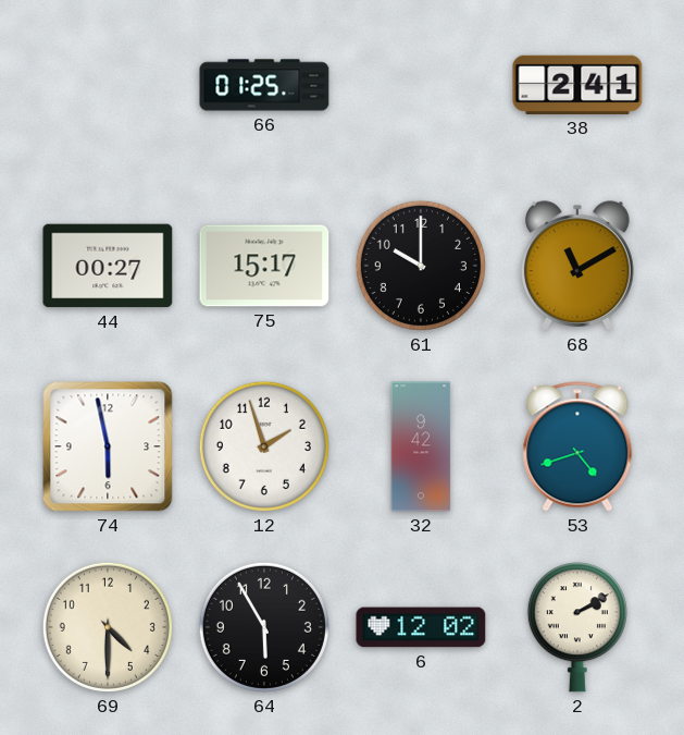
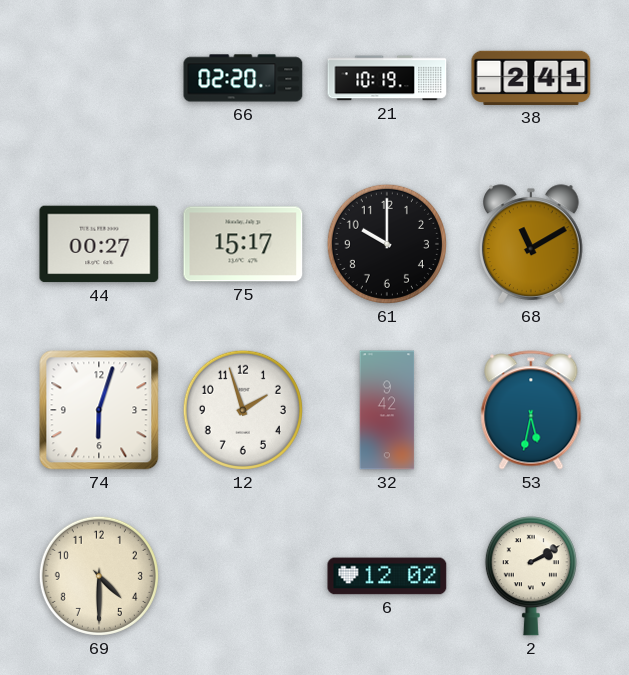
66: 01:25 -> 02:20 (243, 78)
21: none -> 10:19 (387, 78)
74: 5:58 -> 6:03 (99, 410)
53: 4:42 -> 5:32 (531, 410)
64: 5:55 -> none (264, 627)
